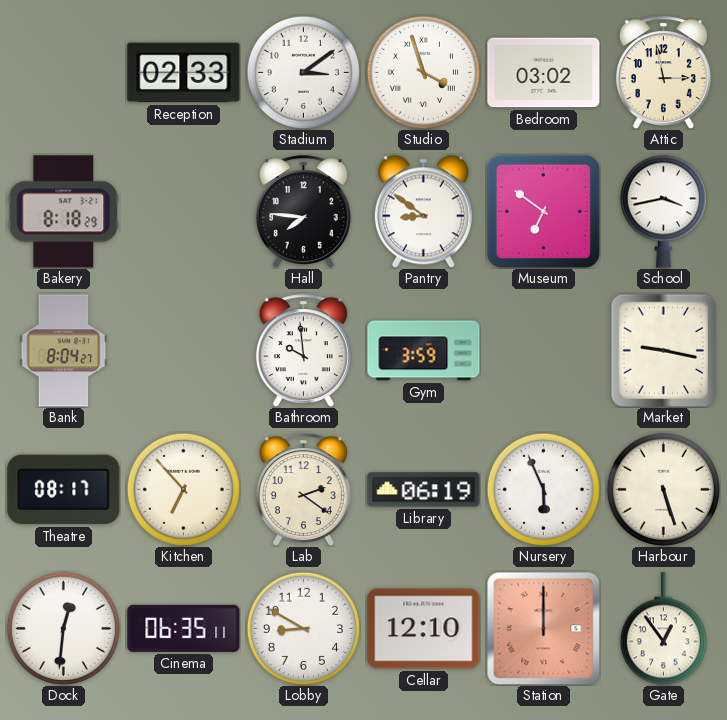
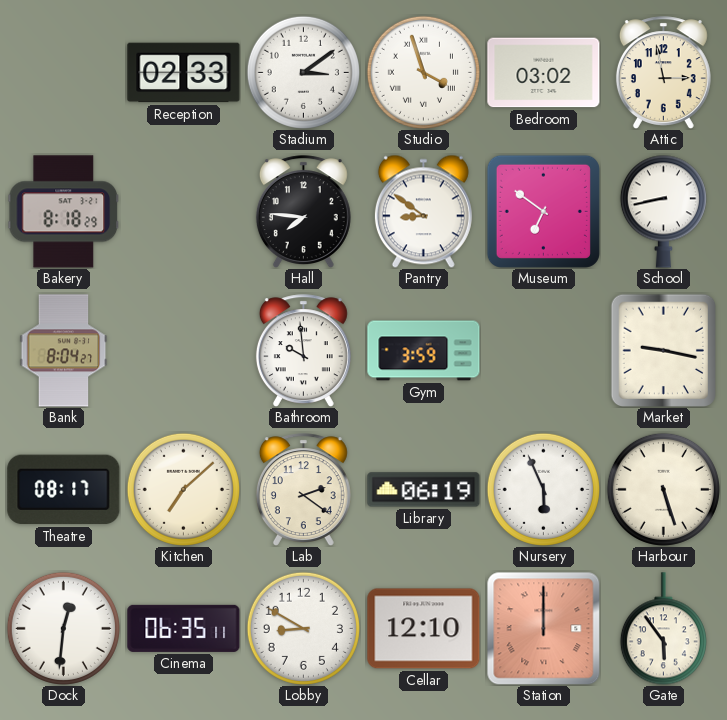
School: 3:43 -> 8:43 (663, 211)
Kitchen: 6:53 -> 7:08 (183, 489)
Gate: 12:54 -> 5:54 (663, 629)
